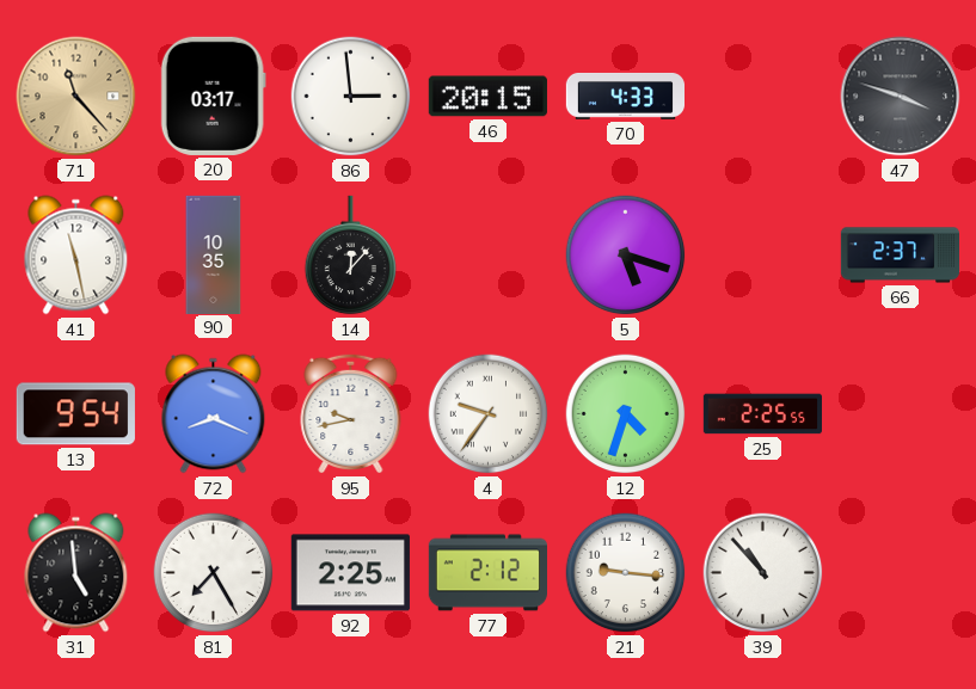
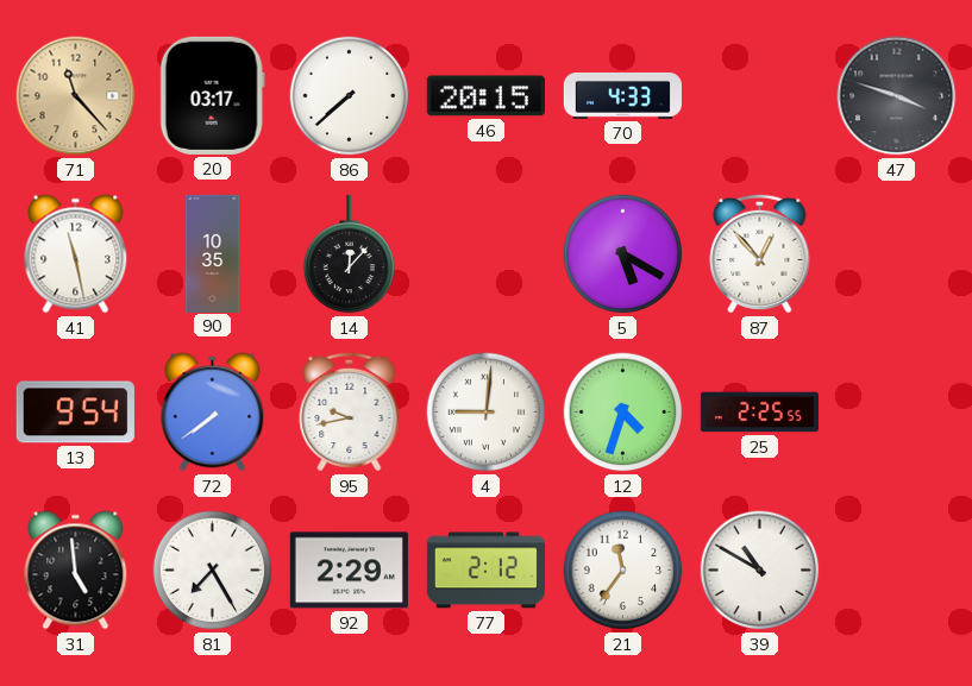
86: 2:59 -> 7:38 (350, 96)
5: 5:18 -> 5:20 (623, 254)
87: none -> 12:53 (760, 253)
66: 2:37 -> none (900, 256)
72: 8:19 -> 7:39 (213, 413)
4: 9:36 -> 9:01 (487, 413)
92: 2:25 -> 2:29 (349, 571)
21: 9:16 -> 11:36 (623, 571)
39: 10:53 -> 10:50 (760, 571)
